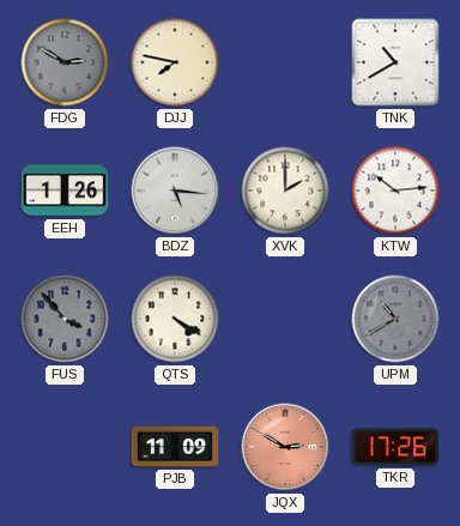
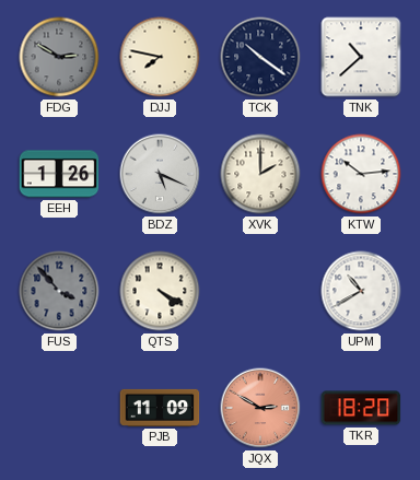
TCK: none -> 10:21 (260, 57)
TNK: 10:40 -> 10:38 (361, 57)
BDZ: 5:16 -> 5:19 (160, 174)
UPM dial: grey -> white (361, 291)
TKR: 17:26 -> 18:20 (361, 408)
